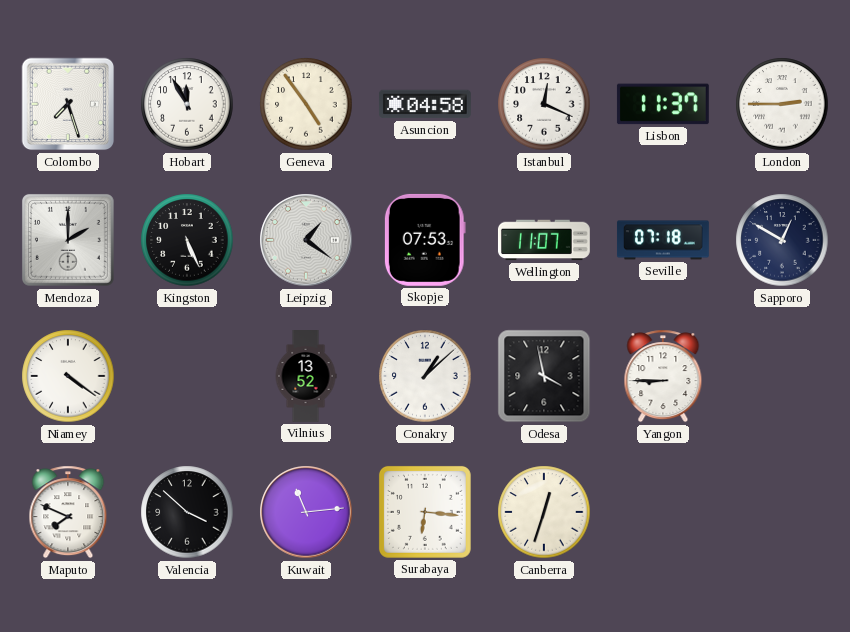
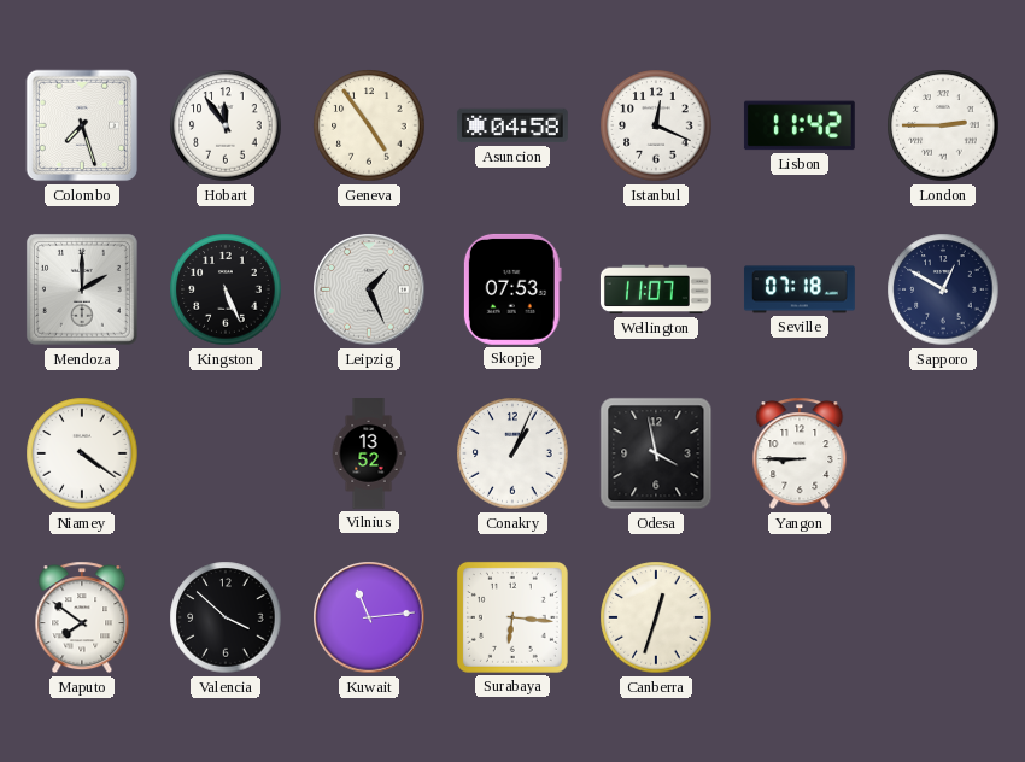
Hobart: 11:55 -> 11:54 (225, 125)
Lisbon: 11:37 -> 11:42 (799, 125)
Leipzig: 1:21 -> 1:26 (369, 289)
Conakry: 1:08 -> 1:04 (512, 453)
Maputo: 7:49 -> 7:51 (82, 617)
